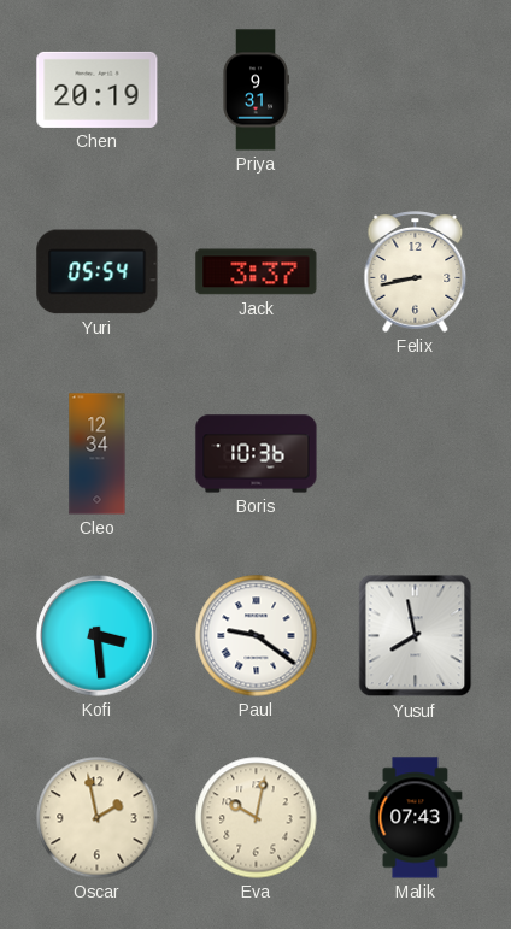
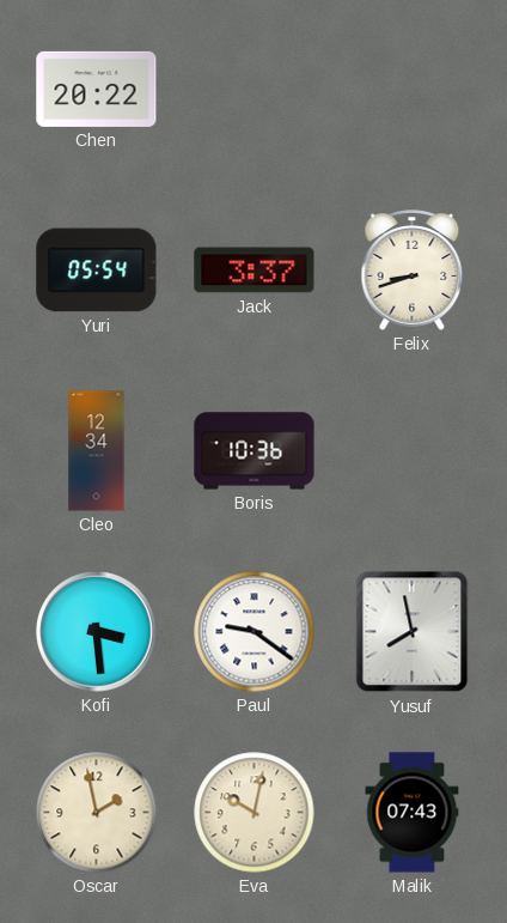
Chen: 20:19 -> 20:22 (97, 89)
Priya: 9:31 -> none (254, 90)
Felix: 8:43 -> 8:42 (413, 271)
